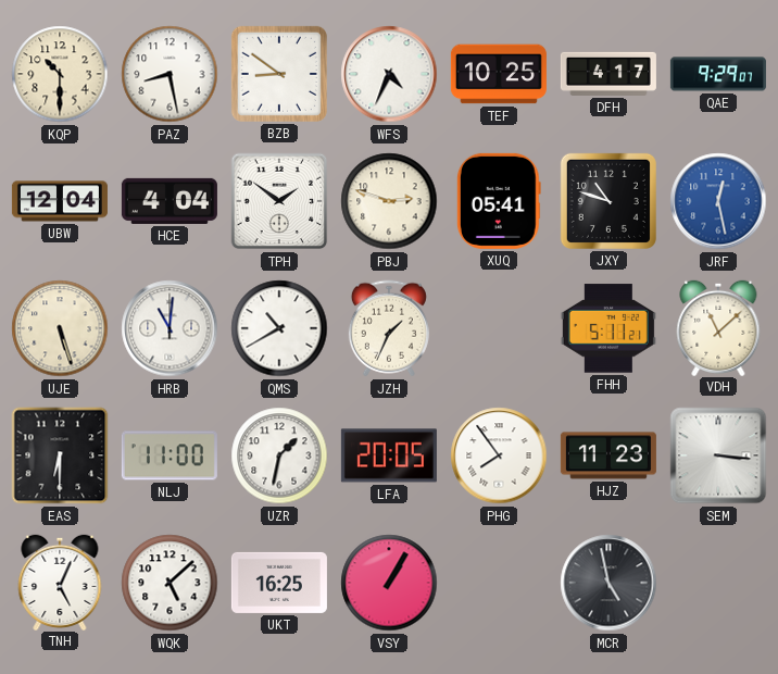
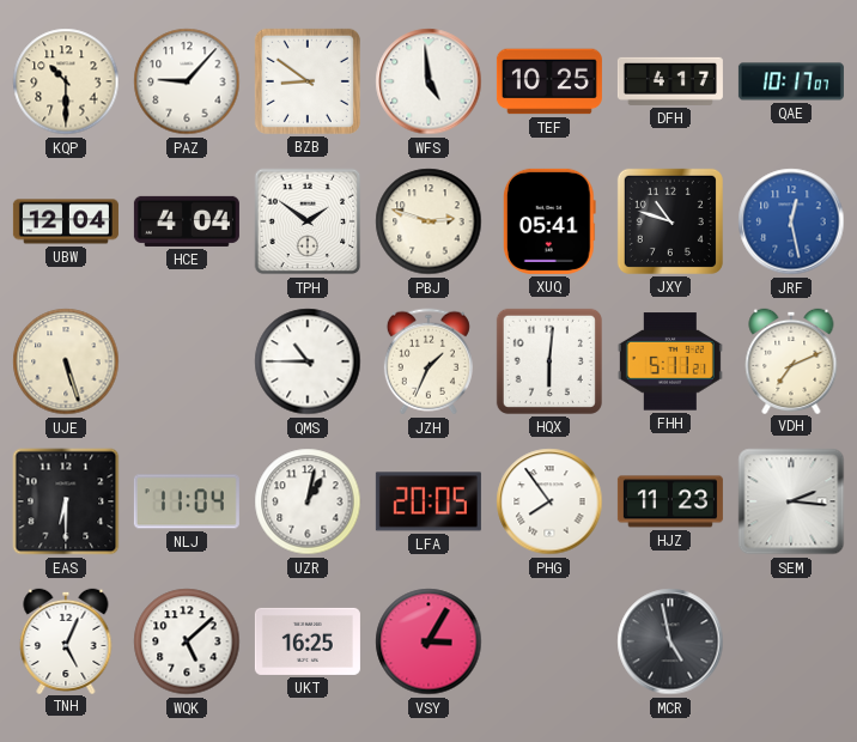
PAZ: 8:28 -> 9:07 (187, 81)
WFS: 4:34 -> 4:59 (428, 81)
QAE: 9:29 -> 10:17 (791, 81)
HRB: 11:01 -> none (170, 328)
QMS: 10:40 -> 10:45 (308, 361)
HQX: none -> 6:01 (549, 361)
VDH: 11:08 -> 7:11 (791, 360)
NLJ: 11:00 -> 11:04 (187, 501)
UZR: 1:32 -> 1:02 (308, 501)
SEM: 3:16 -> 2:16 (791, 501)
VSY: 1:05 -> 3:05 (428, 641)
